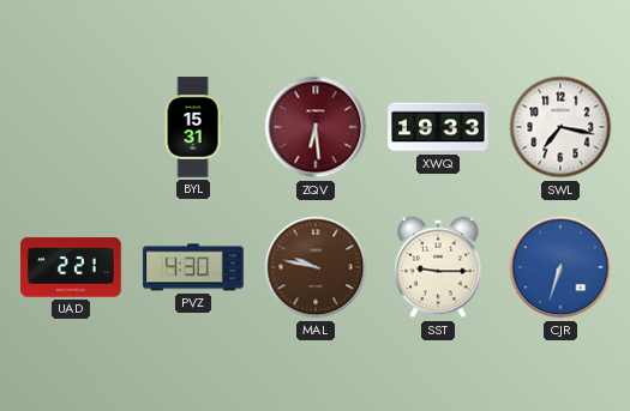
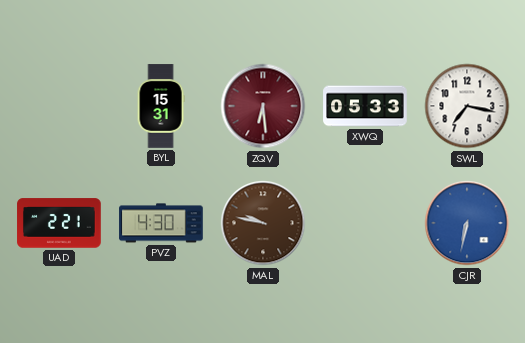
XWQ: 19:33 -> 05:33 (365, 106)
SST: 9:15 -> none (439, 267)
CJR: 6:33 -> 6:32 (467, 223)
